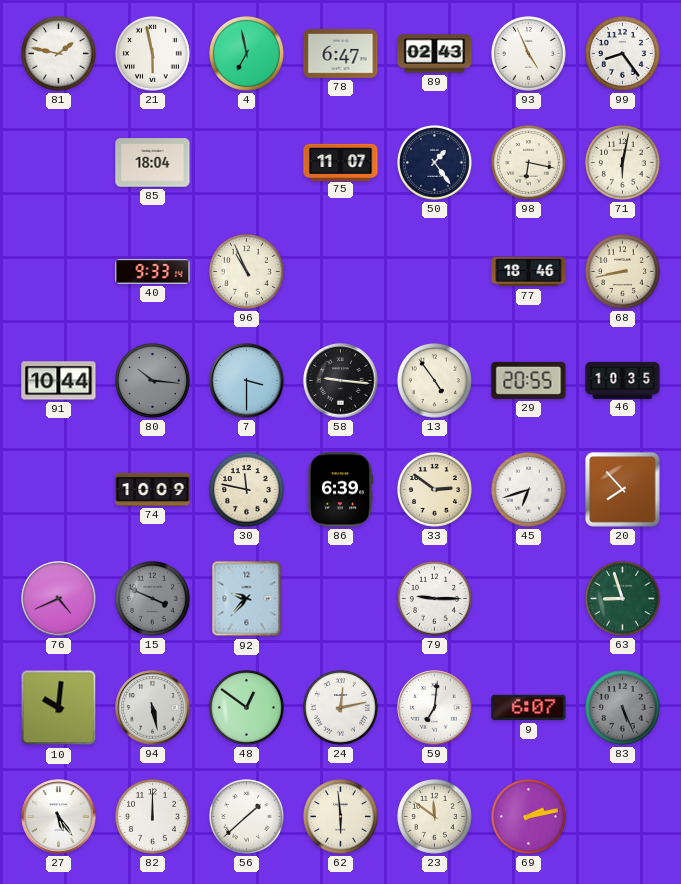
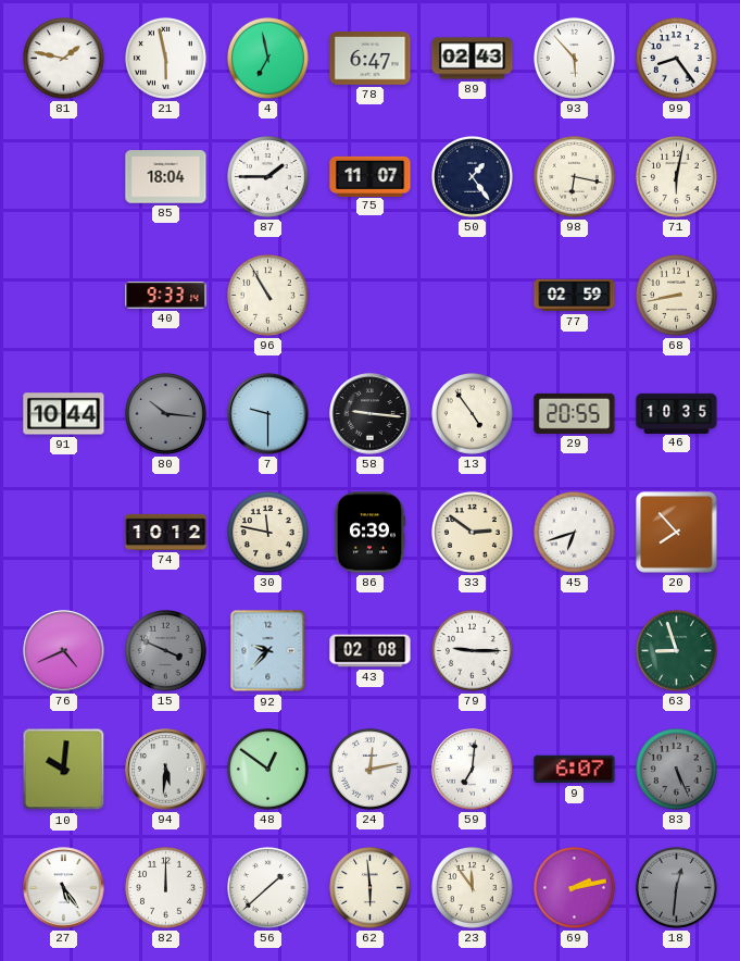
93: 4:56 -> 5:53 (575, 59)
87: none -> 1:45 (268, 177)
96: 10:56 -> 10:55 (268, 296)
77: 18:46 -> 02:59 (575, 296)
7: 3:30 -> 9:30 (268, 414)
74: 10:09 -> 10:12 (166, 532)
43: none -> 02:08 (371, 651)
94: 5:28 -> 5:31 (166, 770)
23: 11:51 -> 11:54 (473, 888)
18: none -> 12:31 (677, 888)
